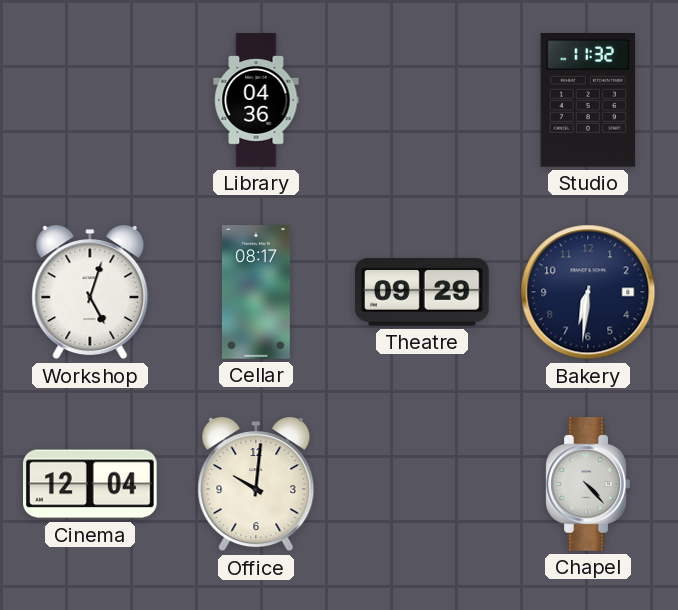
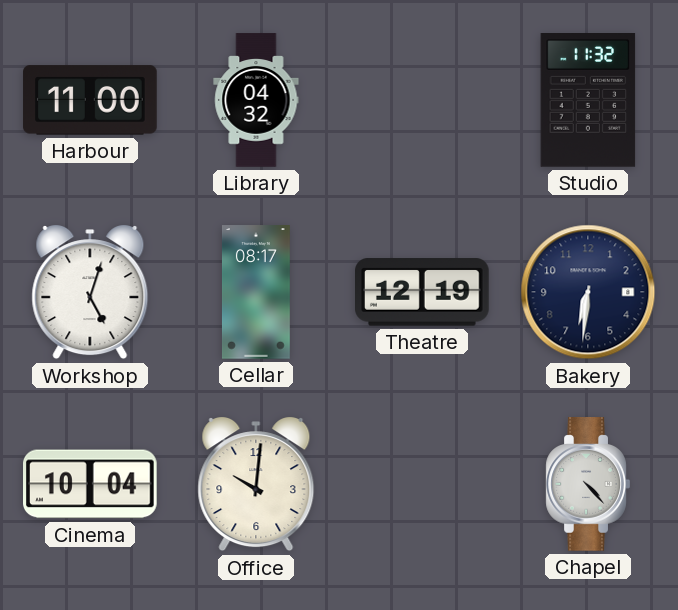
Harbour: none -> 11:00 (90, 100)
Library: 04:36 -> 04:32 (256, 100)
Theatre: 09:29 -> 12:19 (423, 292)
Cinema: 12:04 -> 10:04 (90, 484)
